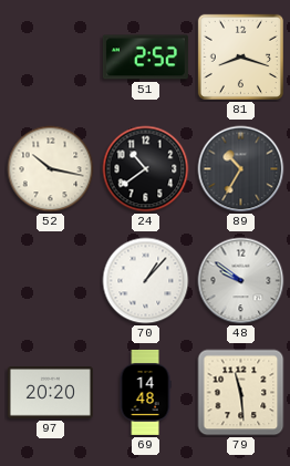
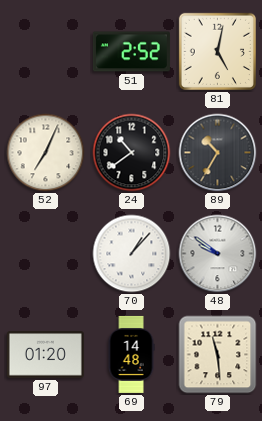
81: 8:18 -> 5:02 (217, 51)
52: 10:17 -> 7:04 (46, 153)
97: 20:20 -> 01:20 (45, 355)
